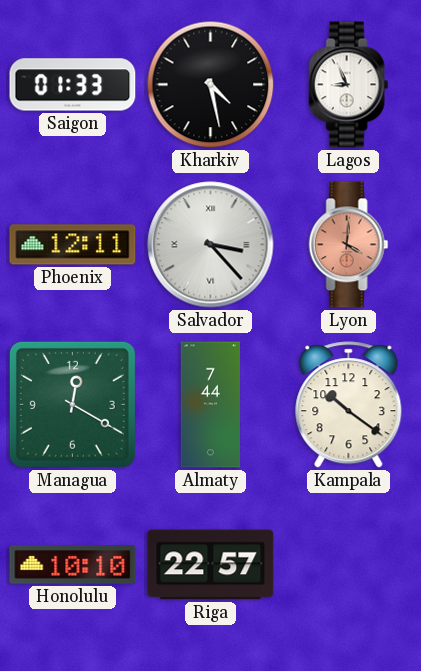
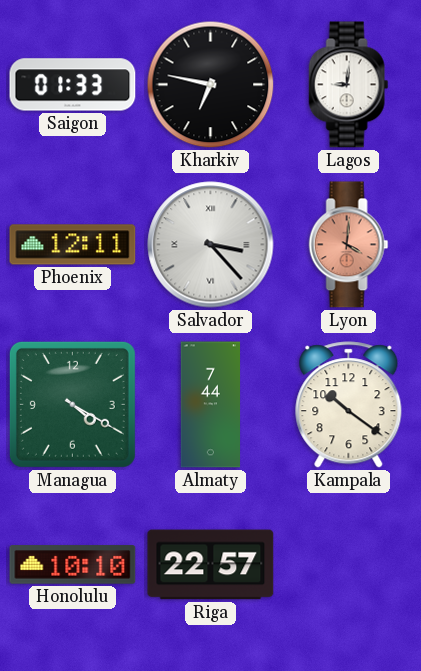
Kharkiv: 4:28 -> 6:47 (211, 85)
Lagos: 8:56 -> 9:01 (349, 85)
Managua: 12:20 -> 4:20 (72, 404)
